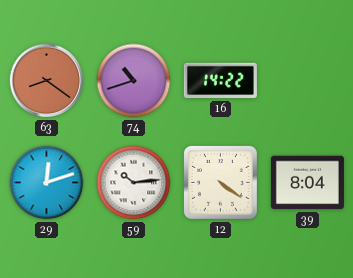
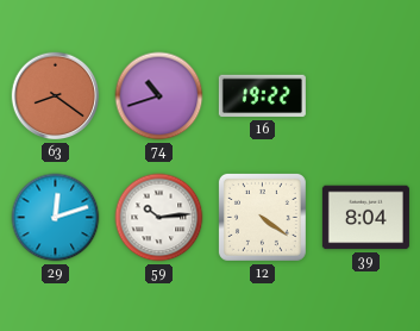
16: 14:22 -> 19:22 (262, 96)
